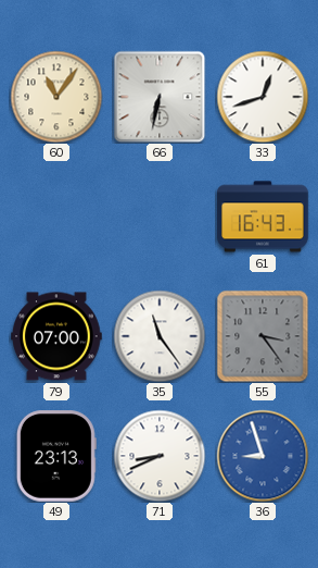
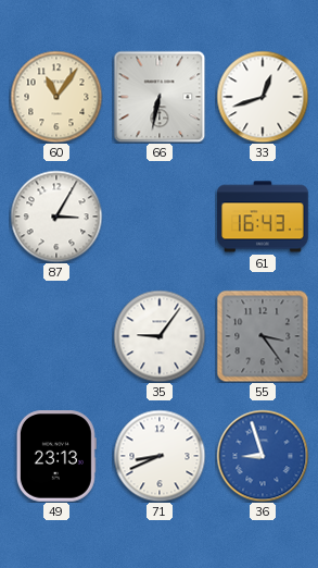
87: none -> 3:05 (56, 217)
79: 07:00 -> none (56, 336)
35: 11:24 -> 9:06 (160, 336)
